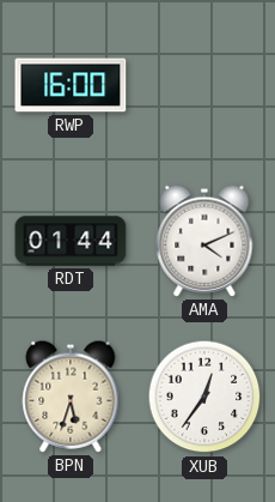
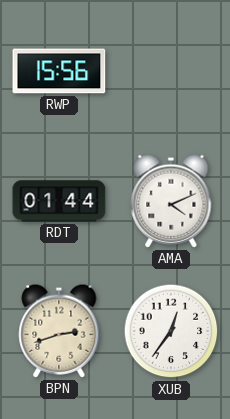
RWP: 16:00 -> 15:56 (59, 71)
BPN: 5:33 -> 2:42 (59, 331)
